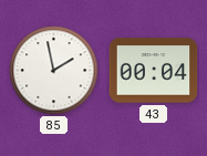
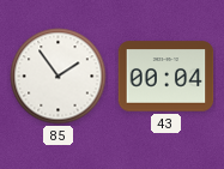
85: 1:58 -> 1:54 (59, 77)
